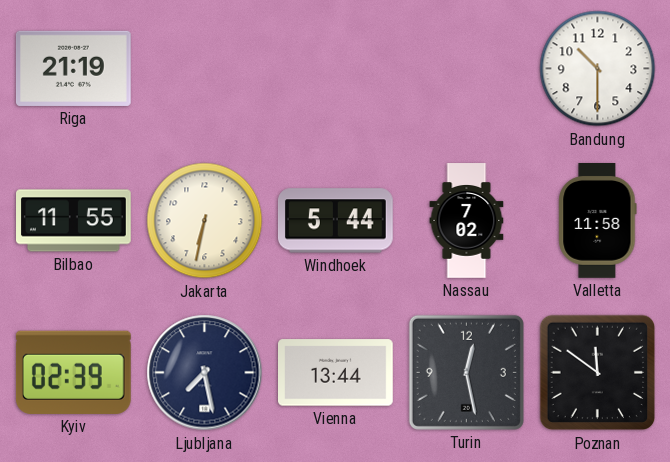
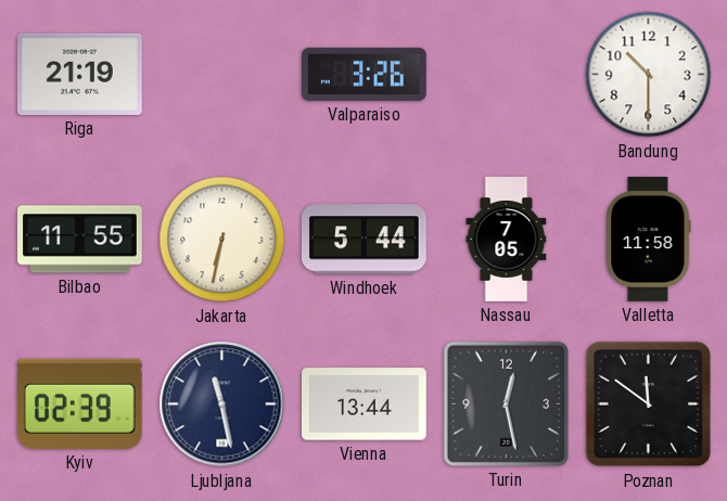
Valparaiso: none -> 3:26 (365, 74)
Nassau: 7:02 -> 7:05 (507, 240)
Ljubljana: 7:28 -> 11:28 (222, 404)
